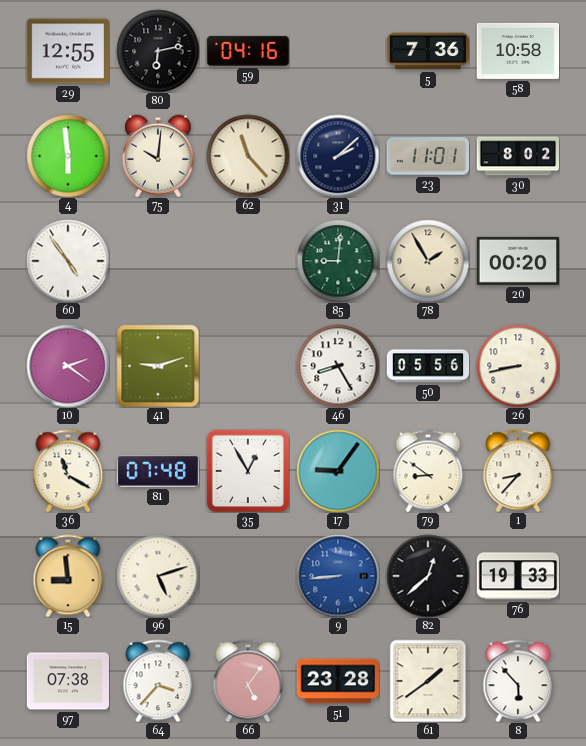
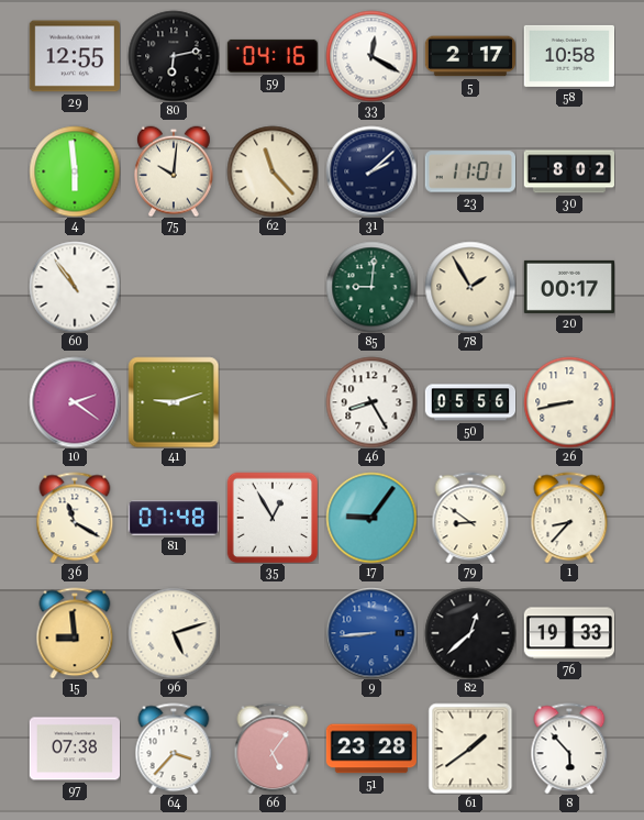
33: none -> 12:20 (371, 56)
5: 7:36 -> 2:17 (469, 56)
60: 4:54 -> 10:54 (75, 287)
20: 00:20 -> 00:17 (568, 287)
